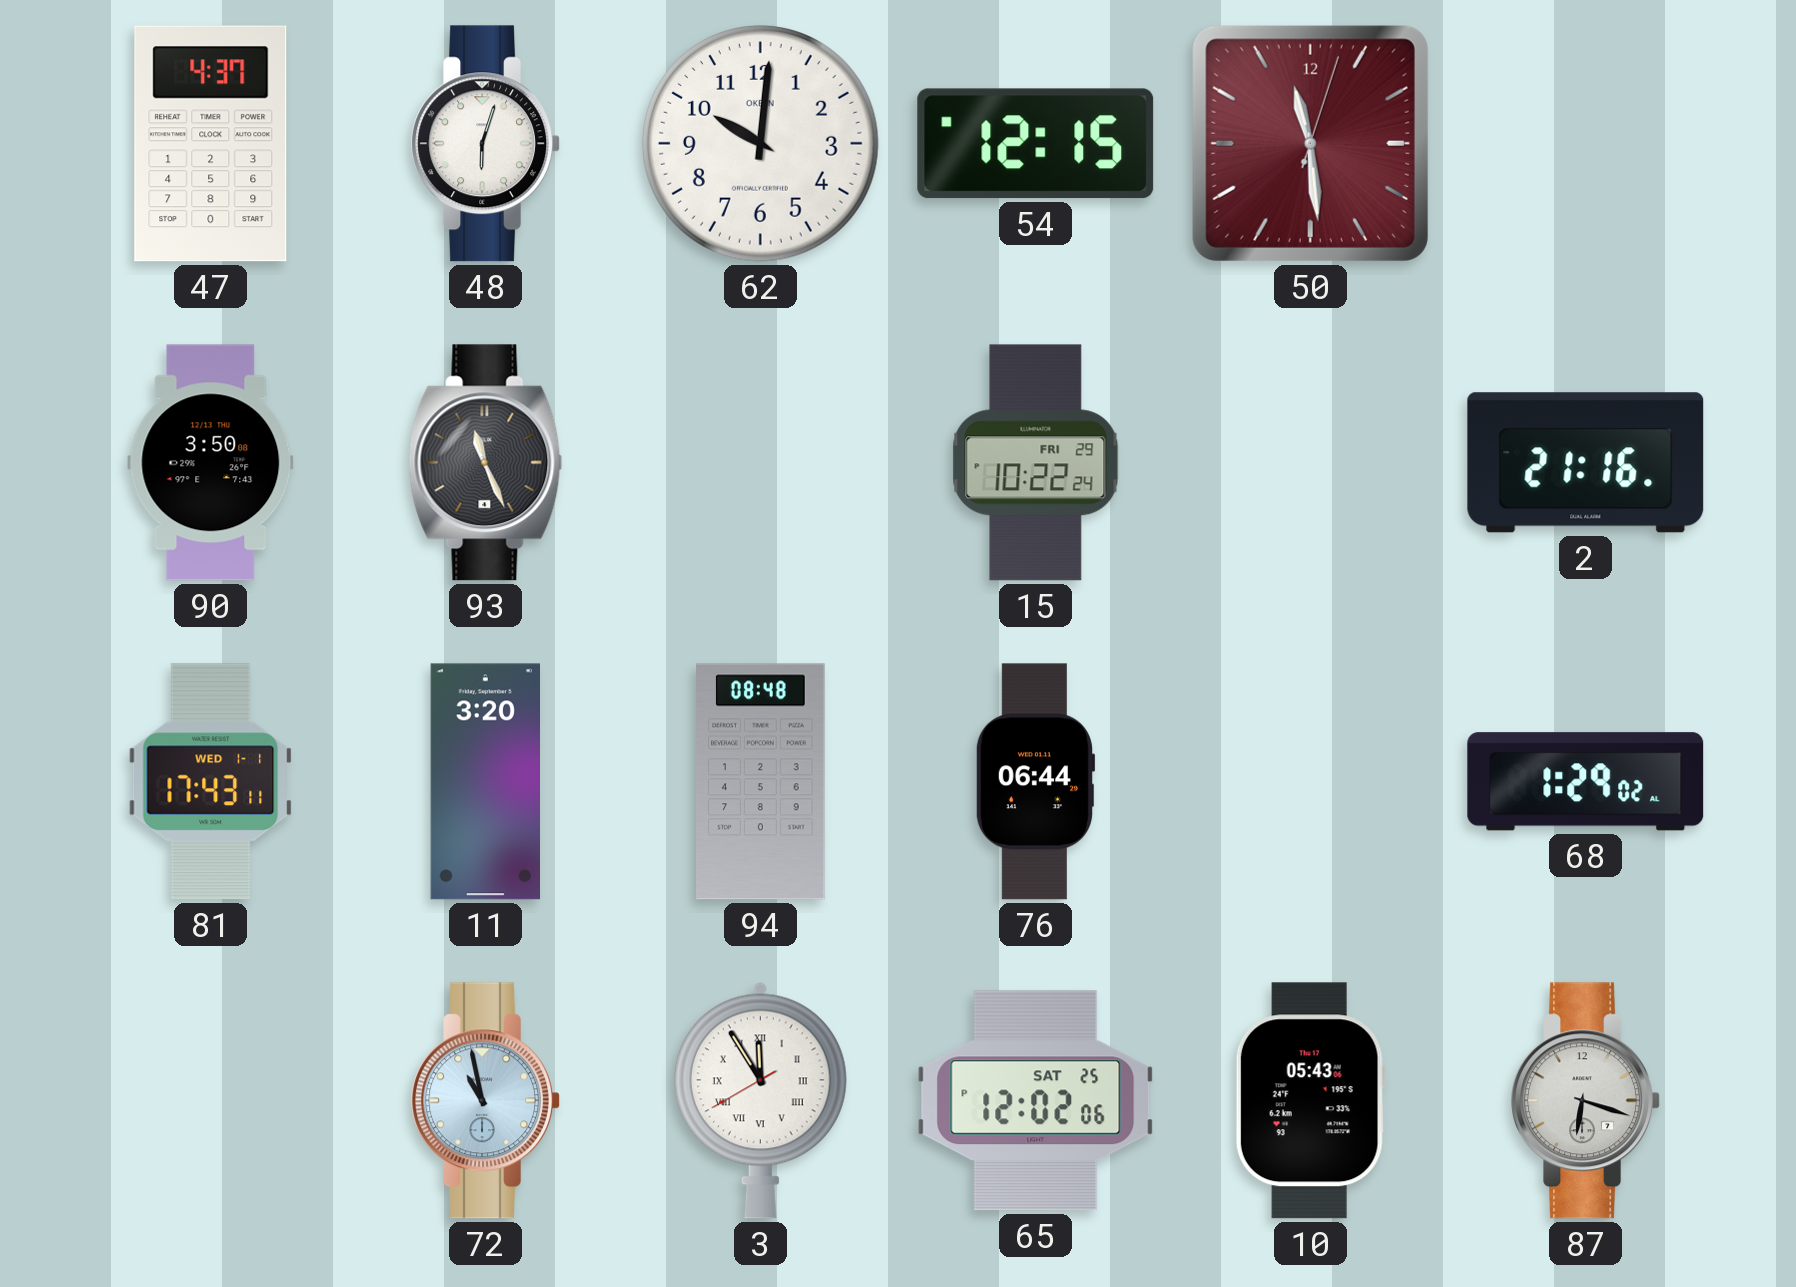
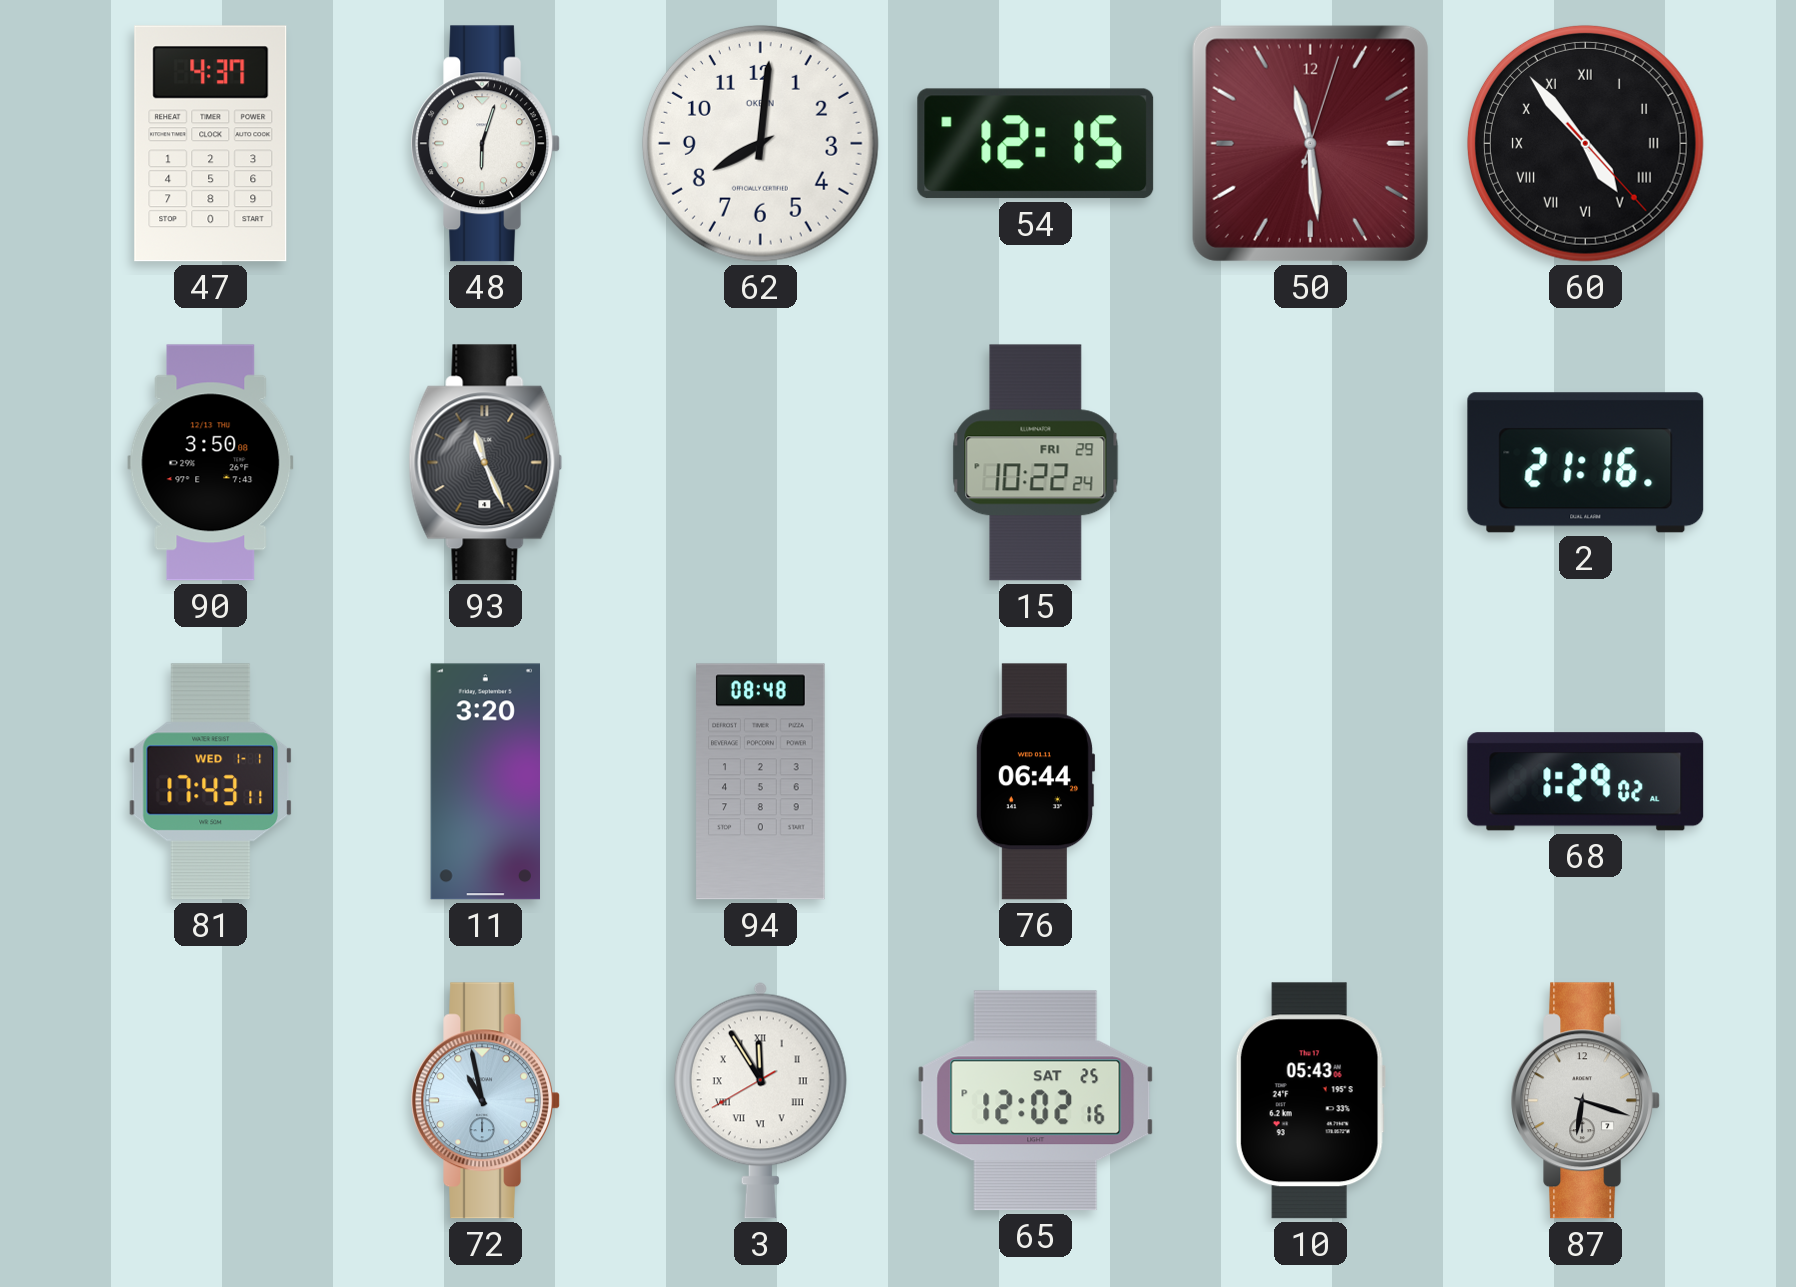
62: 10:01 -> 8:01 (760, 143)
60: none -> 4:53 (1585, 143)
65: 12:02:06 PM -> 12:02:16 PM (1036, 1101)
